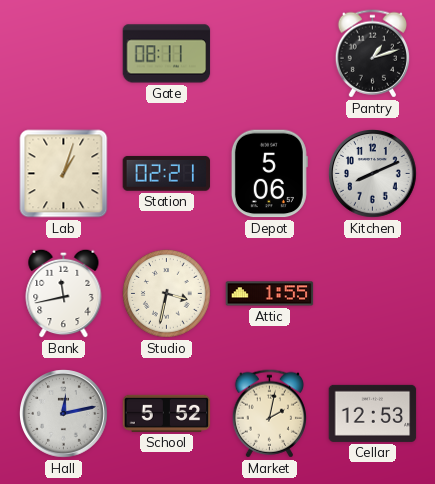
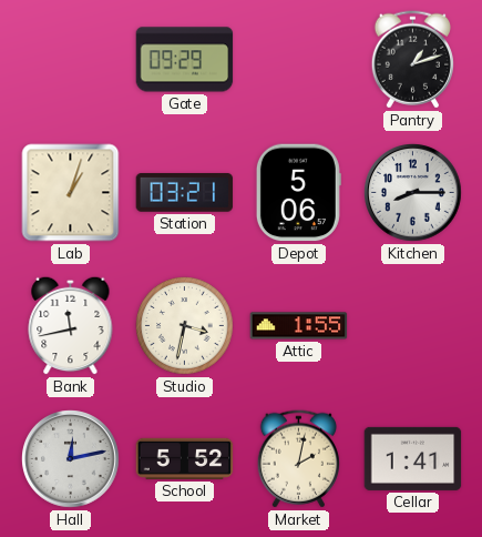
Gate: 08:11 -> 09:29 (185, 60)
Station: 02:21 -> 03:21 (185, 192)
Kitchen: 8:11 -> 8:15 (413, 193)
Cellar: 12:53 -> 1:41 (413, 458)
